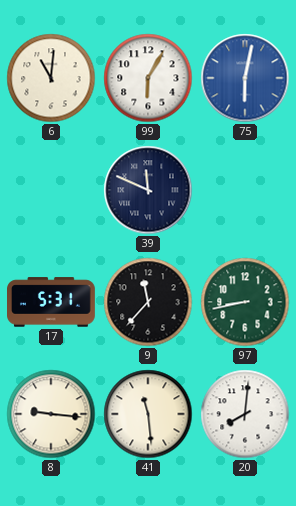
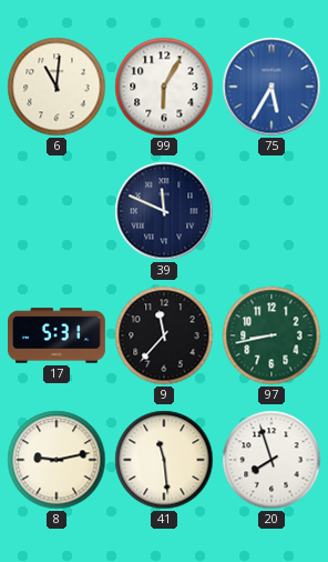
75: 6:02 -> 5:35 (271, 87)
8: 9:16 -> 9:13 (57, 460)
20: 8:01 -> 7:57 (271, 460)
